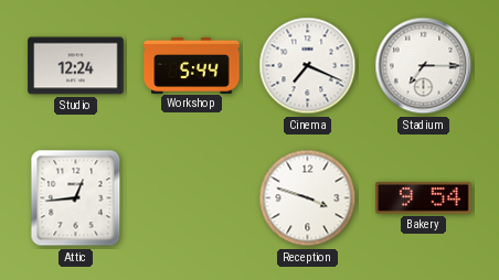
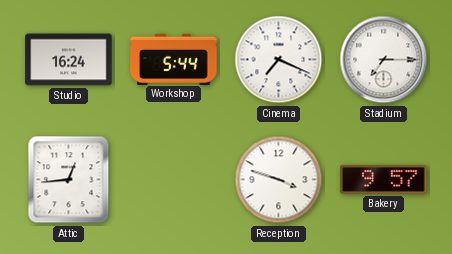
Studio: 12:24 -> 16:24 (69, 60)
Bakery: 9:54 -> 9:57 (384, 179)
